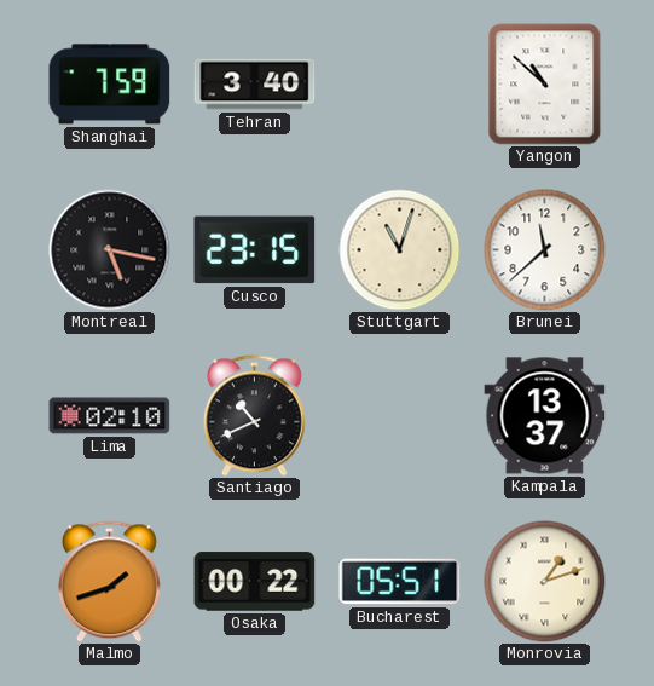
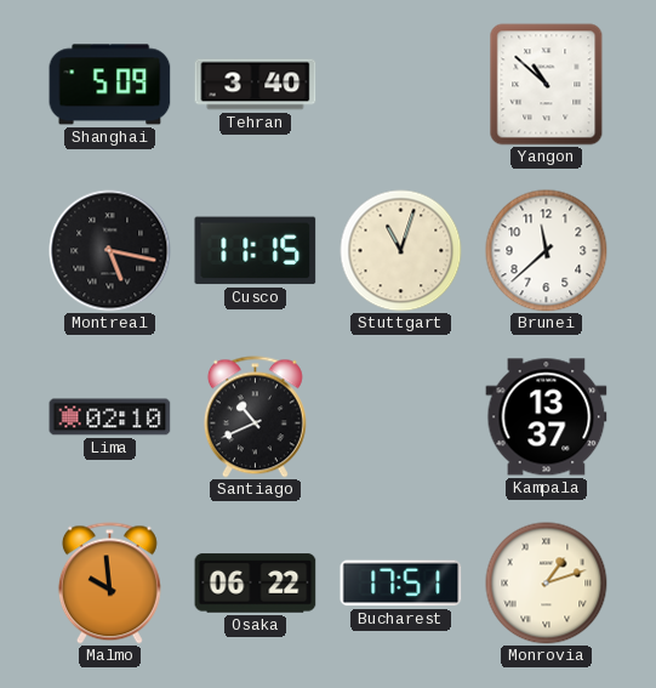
Shanghai: 7:59 -> 5:09 (110, 85)
Cusco: 23:15 -> 11:15 (256, 251)
Malmo: 1:42 -> 9:59 (109, 584)
Osaka: 00:22 -> 06:22 (256, 584)
Bucharest: 05:51 -> 17:51 (401, 584)
